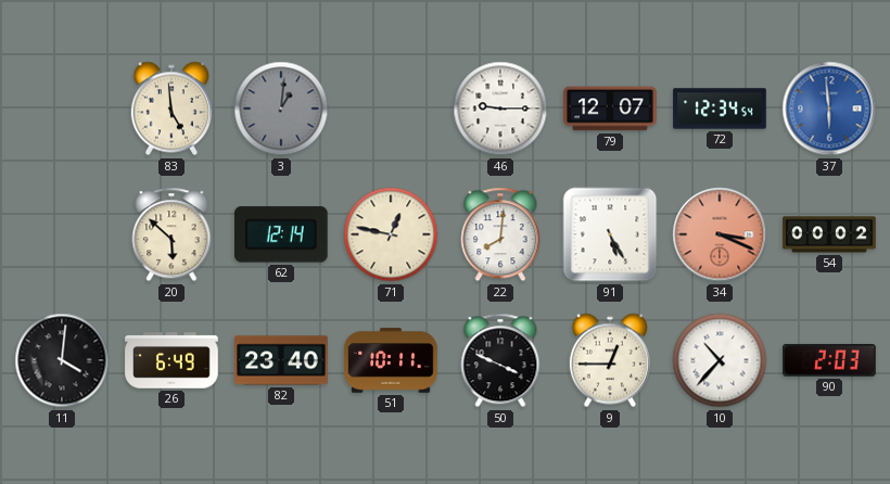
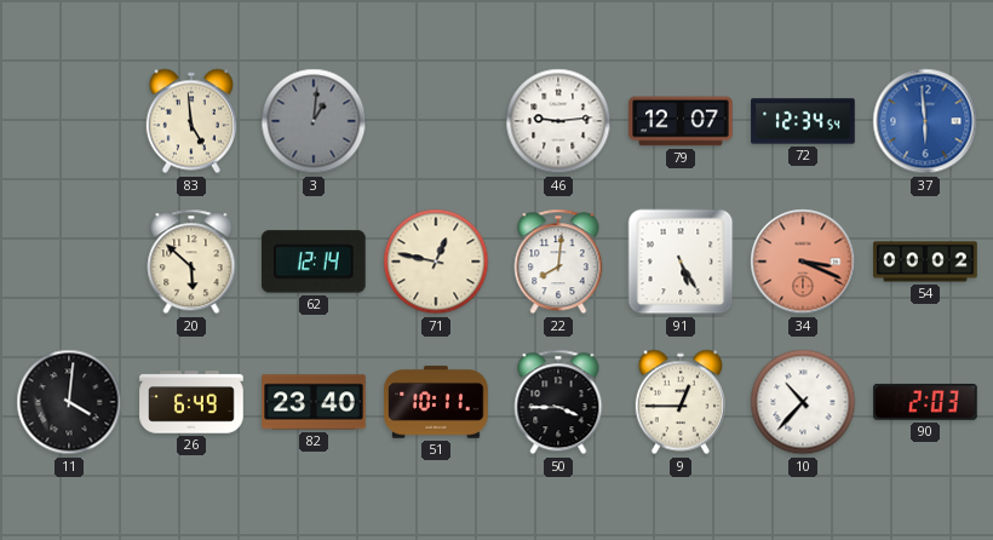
46: 9:15 -> 9:14 (558, 121)
50: 3:49 -> 3:45 (558, 402)
